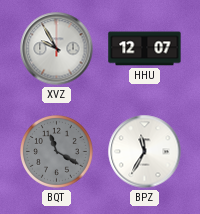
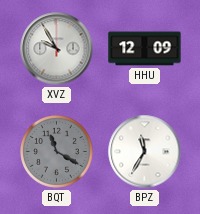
HHU: 12:07 -> 12:09 (145, 49)
